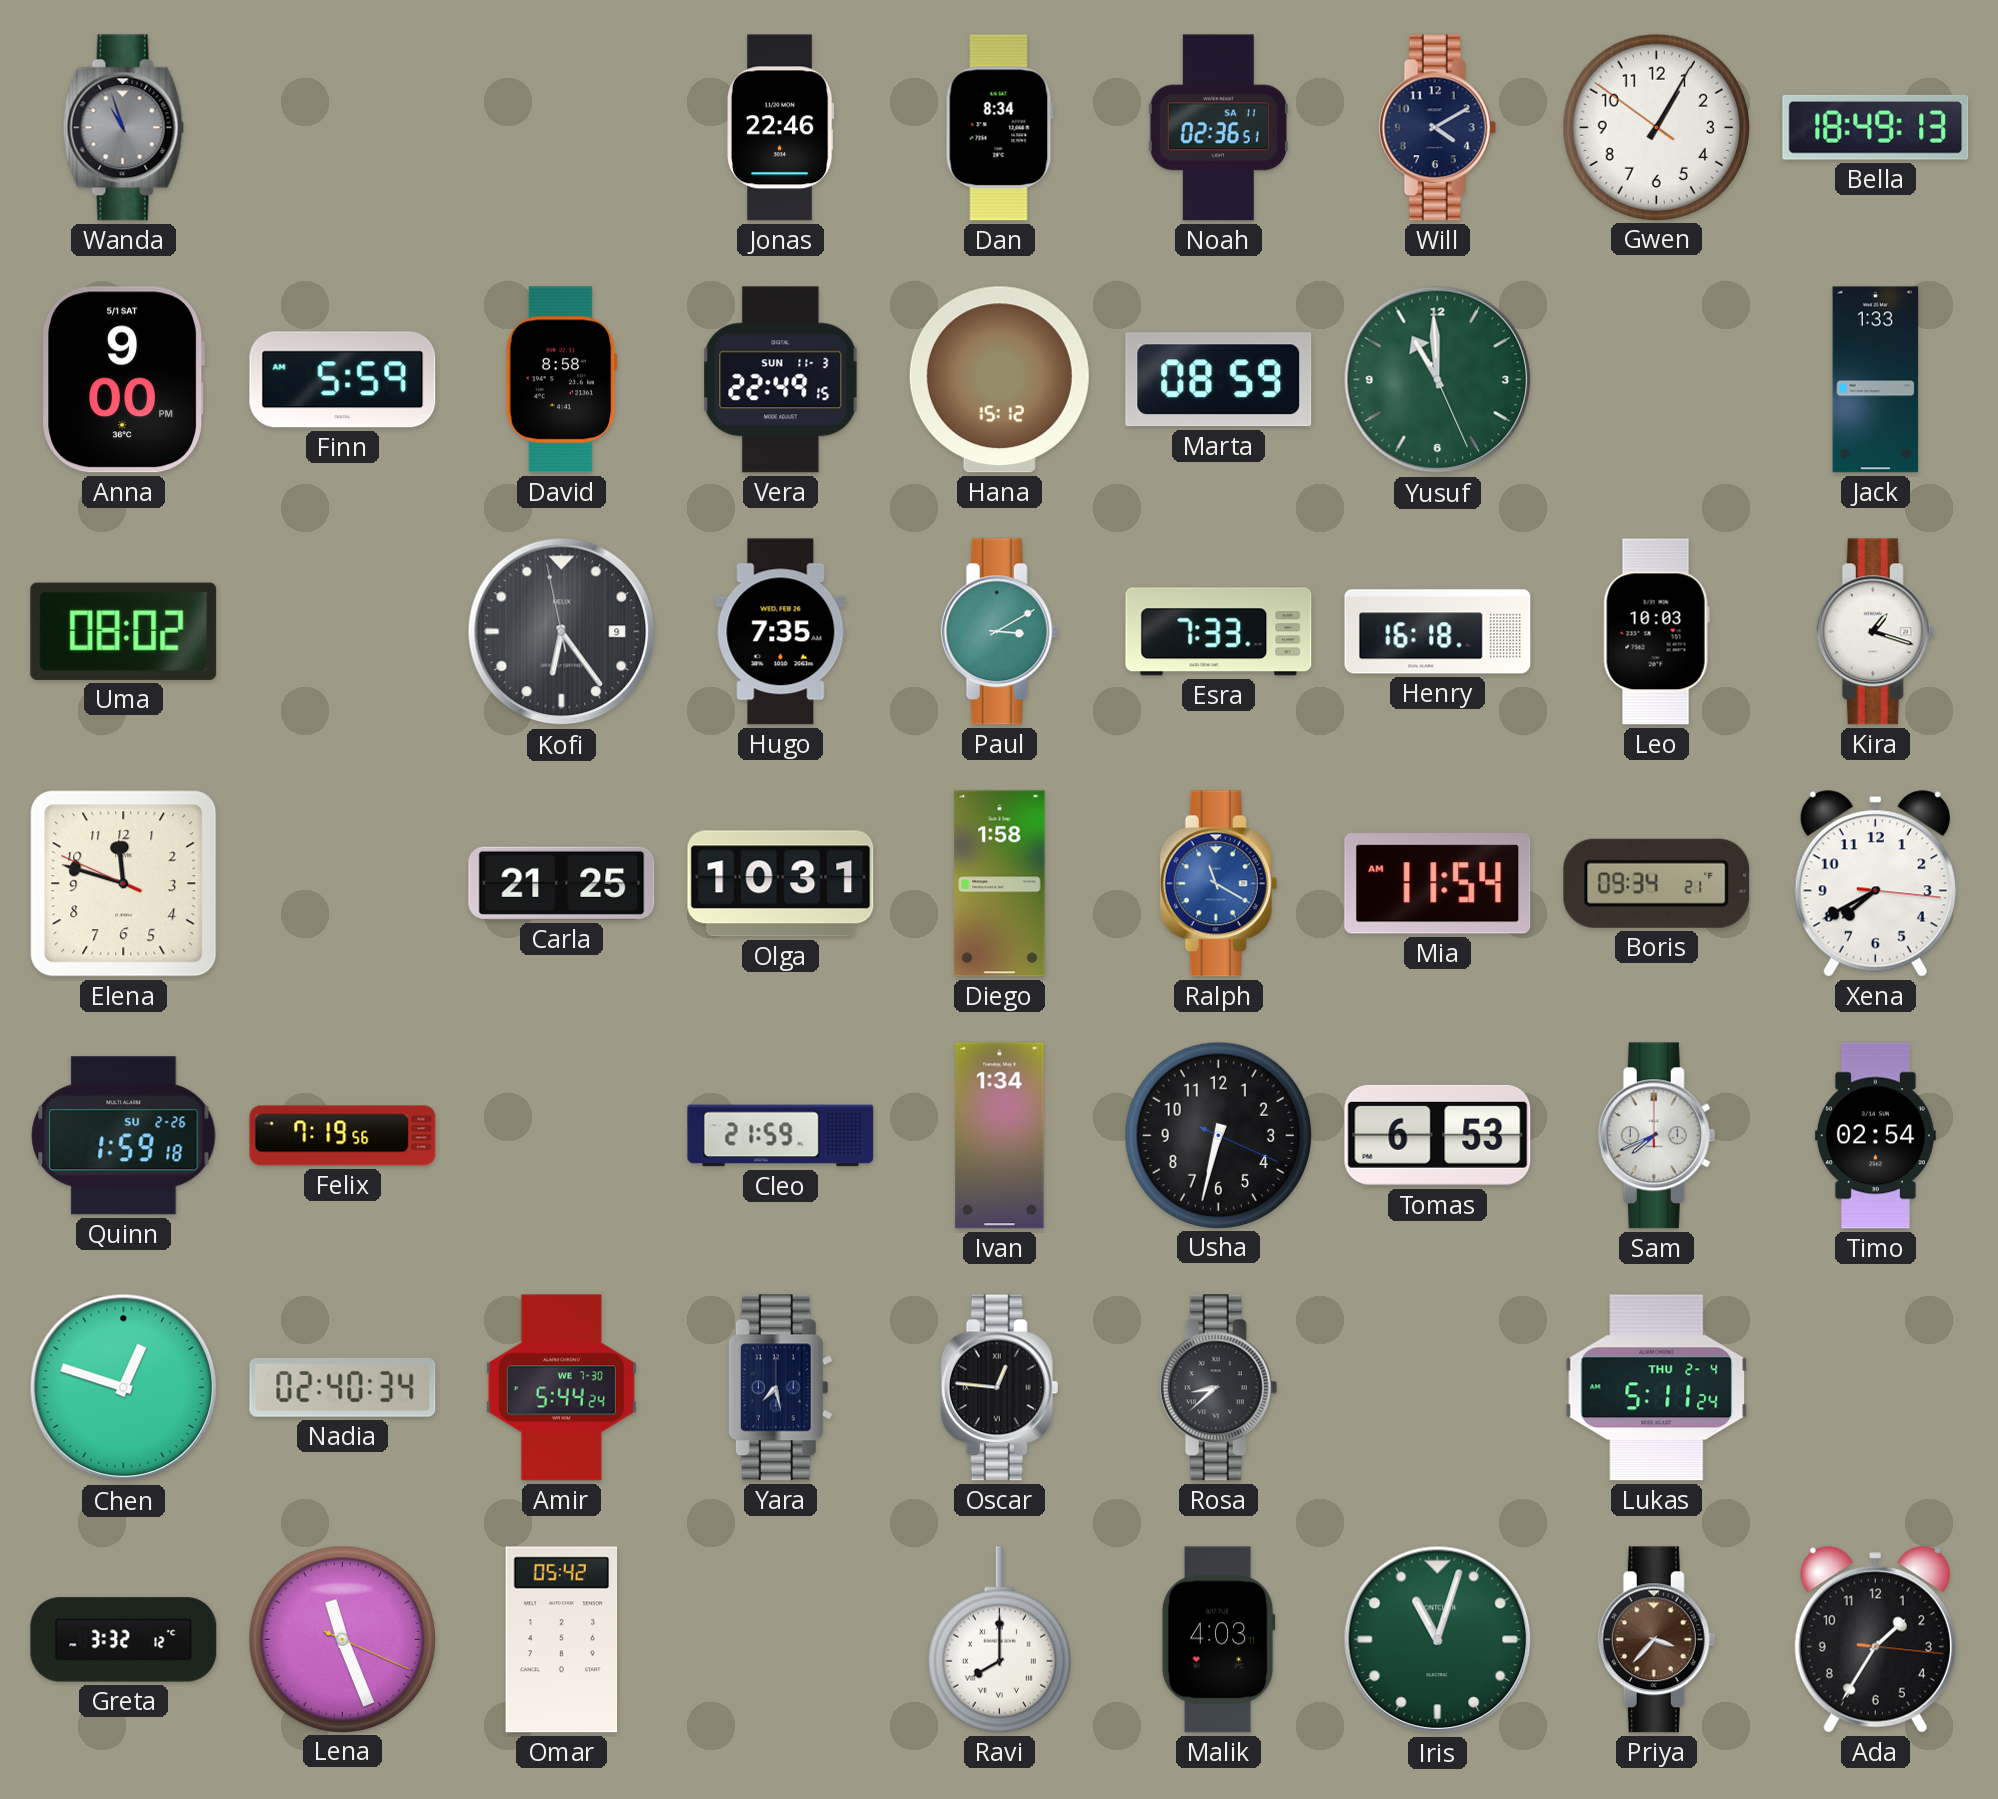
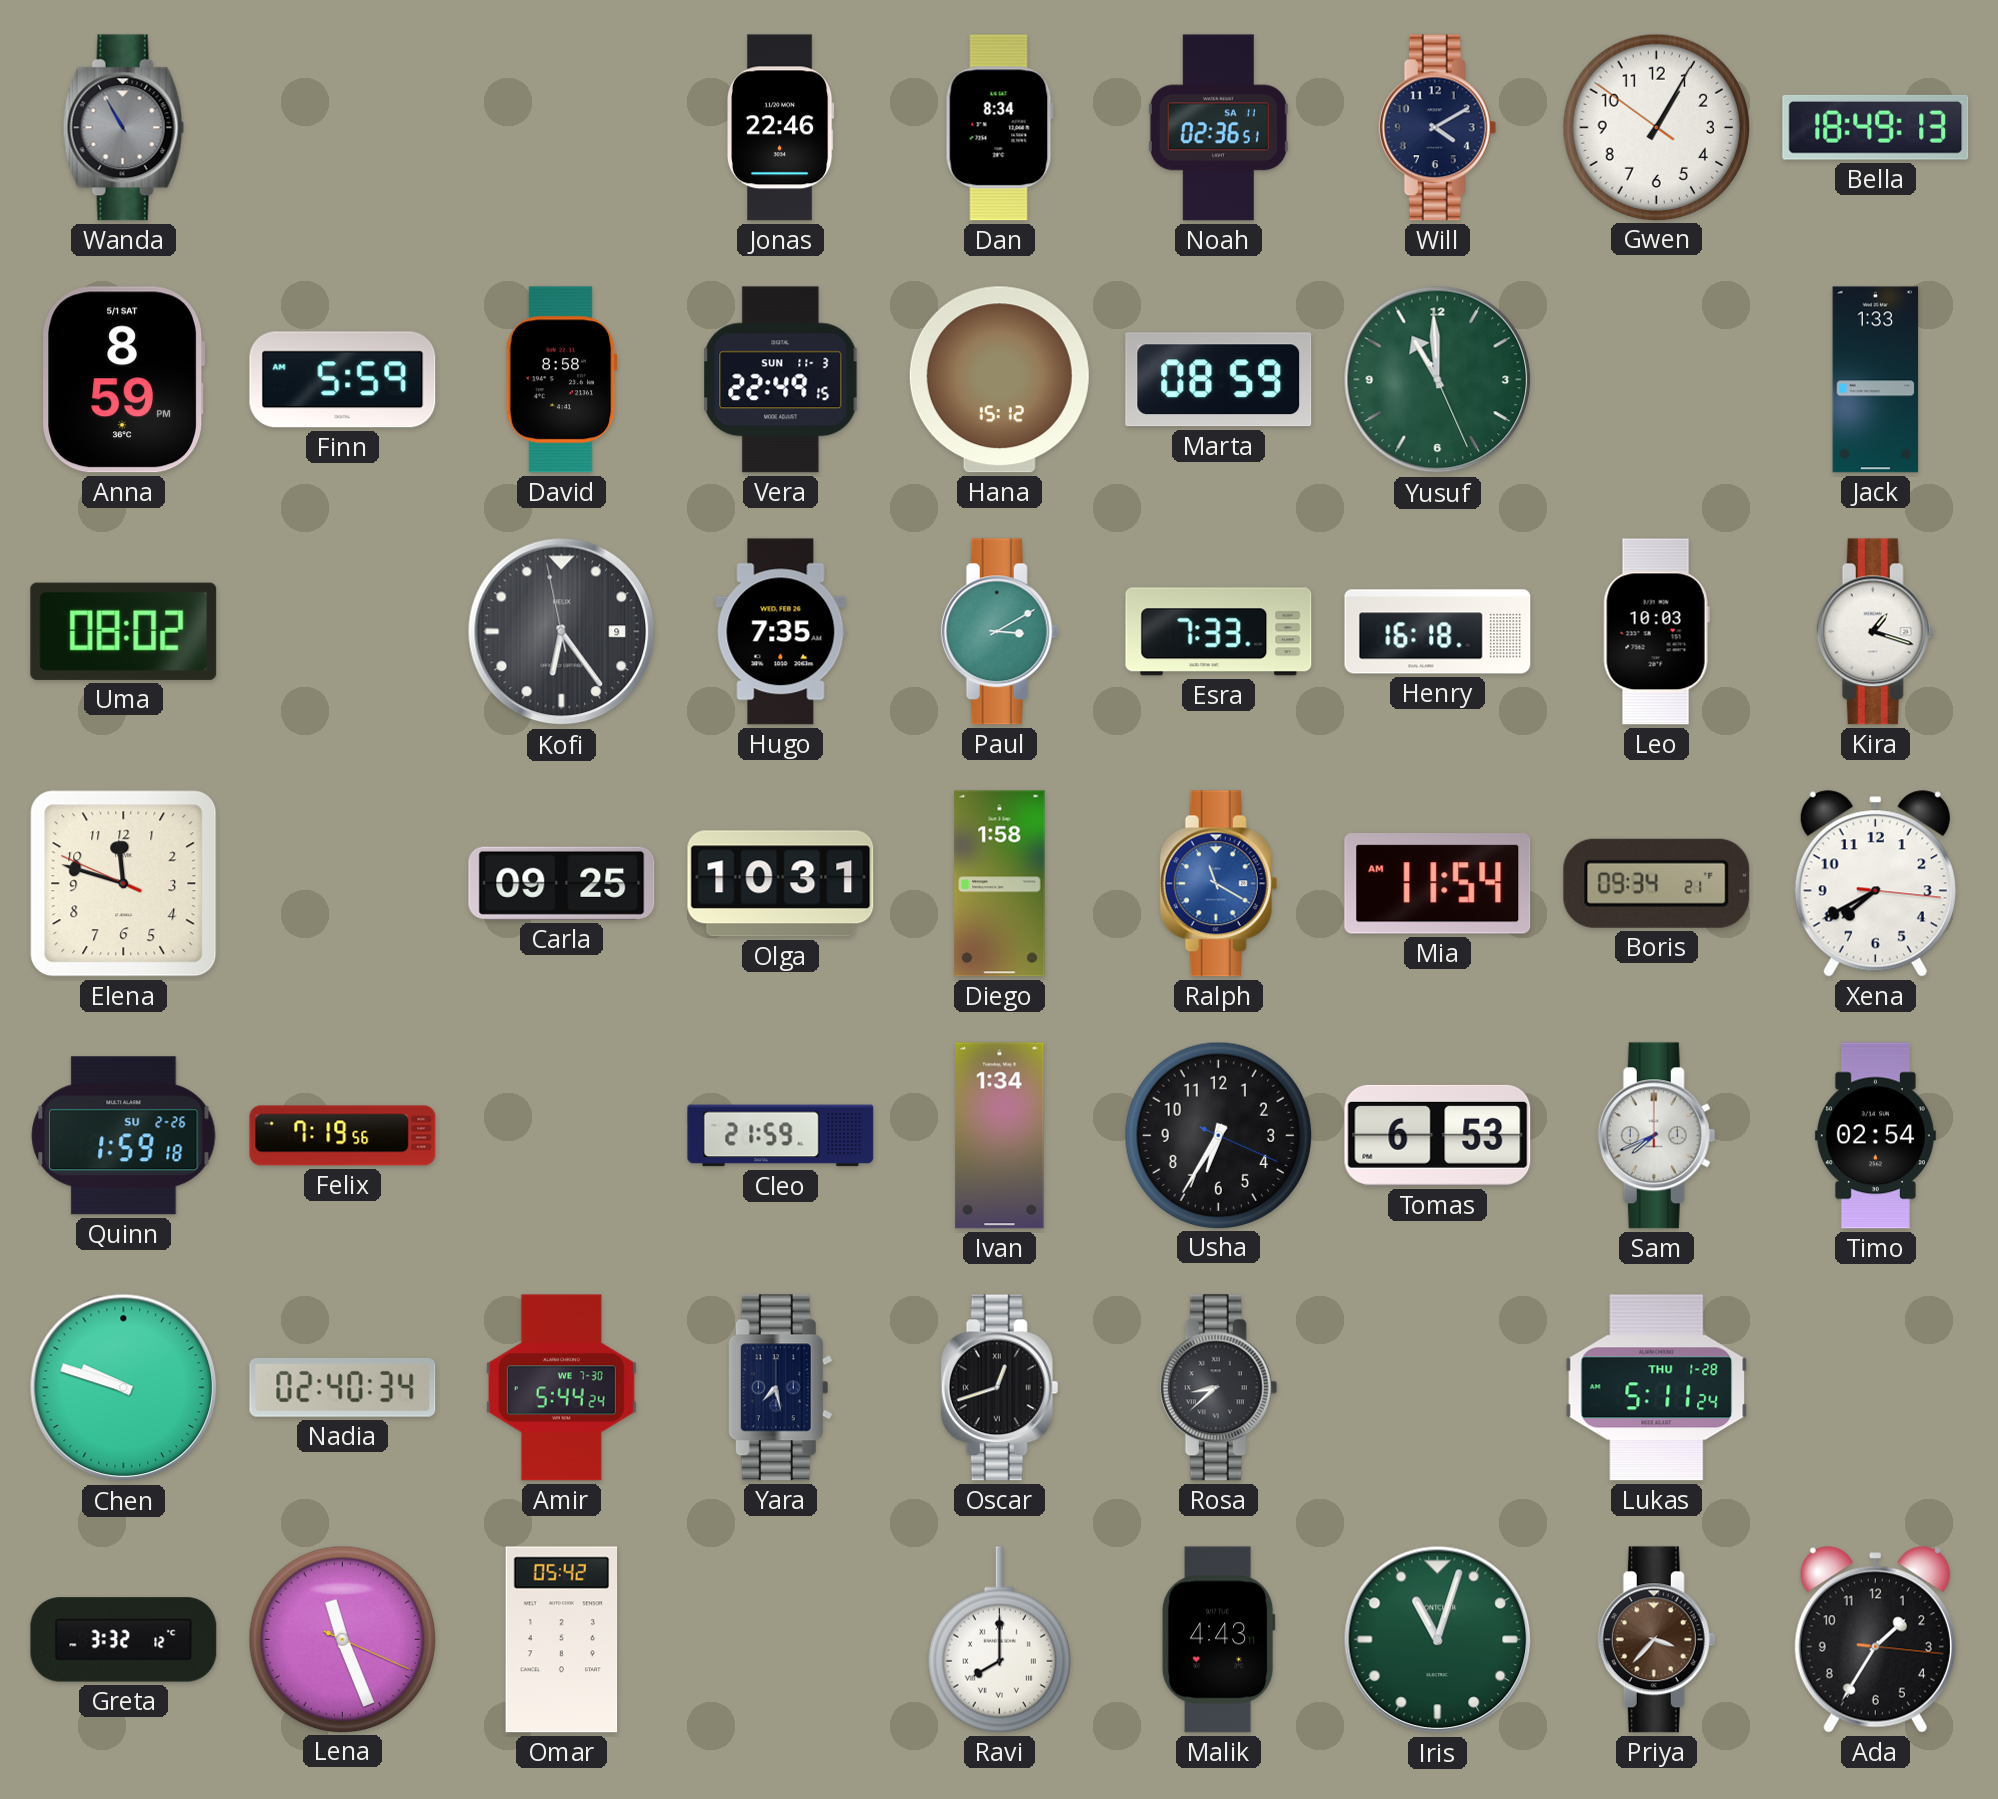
Wanda: 10:57 -> 10:55 (124, 128)
Anna: 9:00 -> 8:59 (123, 380)
Carla: 21:25 -> 09:25 (562, 883)
Usha: 6:32 -> 6:35 (1218, 1135)
Chen: 12:48 -> 9:48 (124, 1388)
Oscar: 12:46 -> 12:42 (1000, 1388)
Lukas date: THU 2-4 -> THU 1-28 (1657, 1388)
Malik: 4:03 -> 4:43 (1218, 1640)
